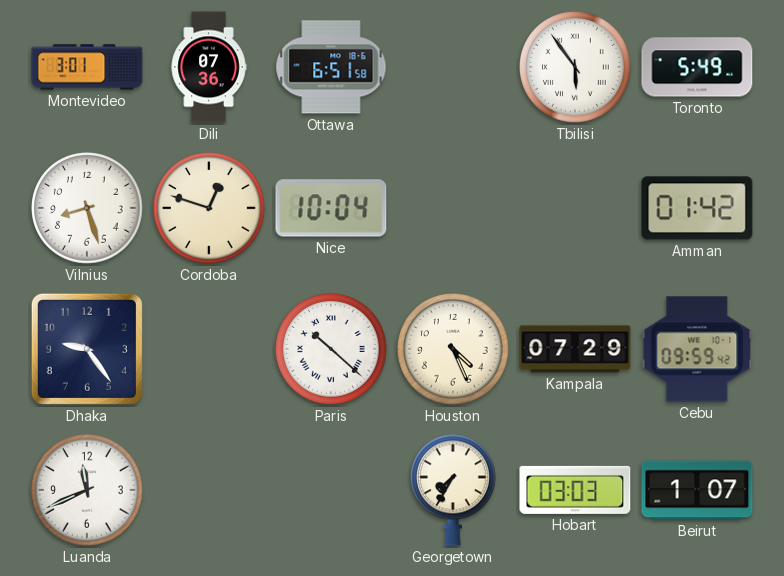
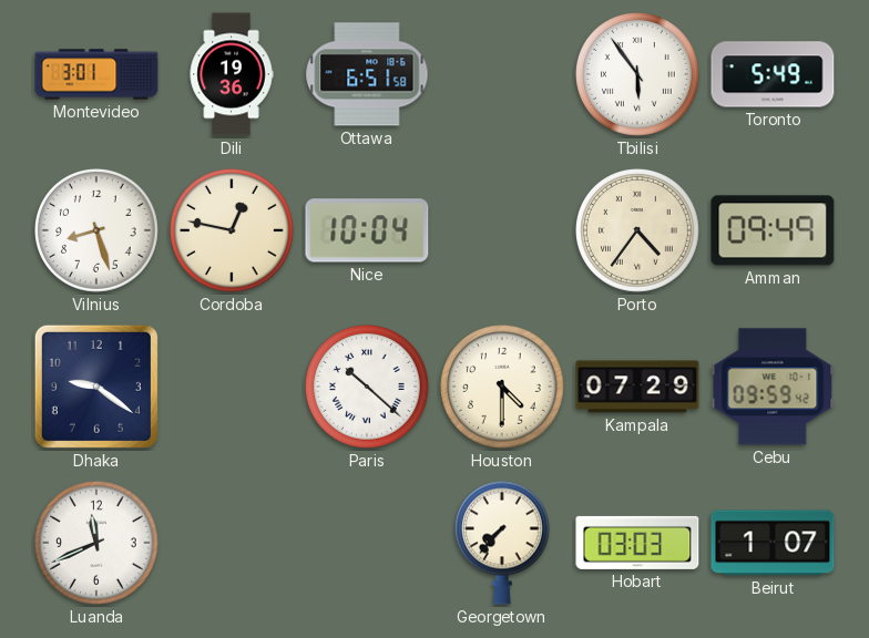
Dili: 07:36 -> 19:36 (232, 74)
Cordoba: 12:48 -> 12:47 (233, 231)
Porto: none -> 4:36 (638, 231)
Amman: 01:42 -> 09:49 (773, 230)
Dhaka: 9:24 -> 9:21 (96, 387)
Houston: 4:26 -> 4:30 (503, 388)
Georgetown: 7:35 -> 7:37 (502, 543)
